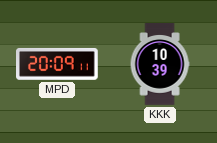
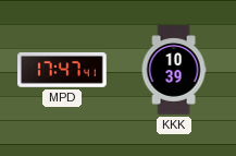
MPD: 20:09 -> 17:47 (63, 70)
